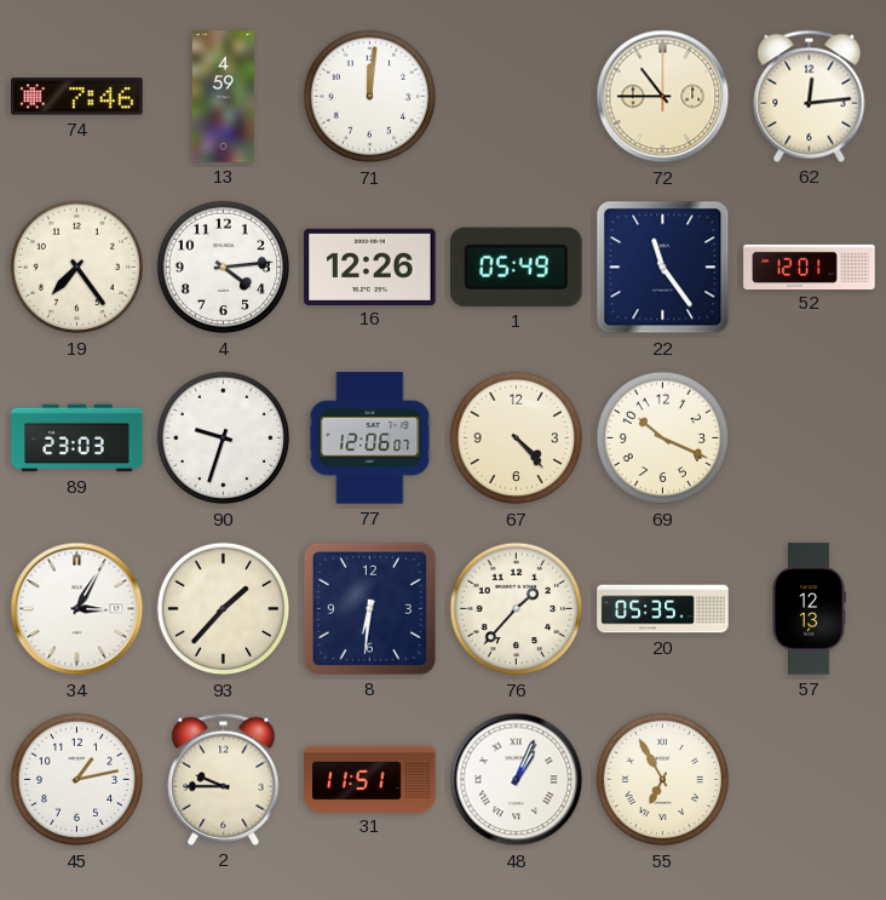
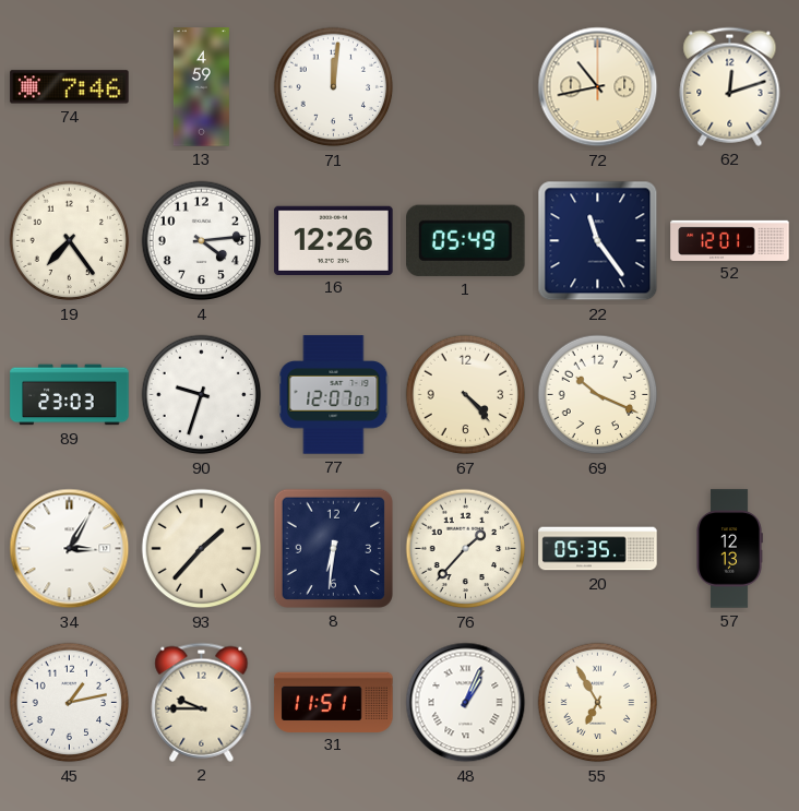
72: 10:45 -> 10:43 (598, 87)
62: 12:14 -> 12:12 (730, 86)
77: 12:06 -> 12:07 (334, 395)
